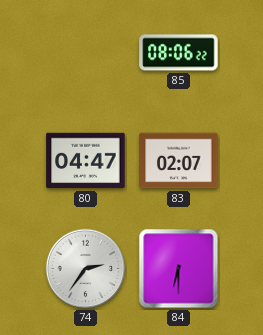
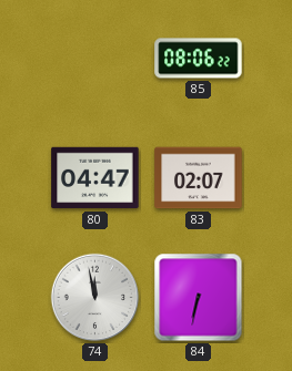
74: 2:36 -> 11:58 (95, 298)
84: 6:30 -> 6:32 (199, 298)
